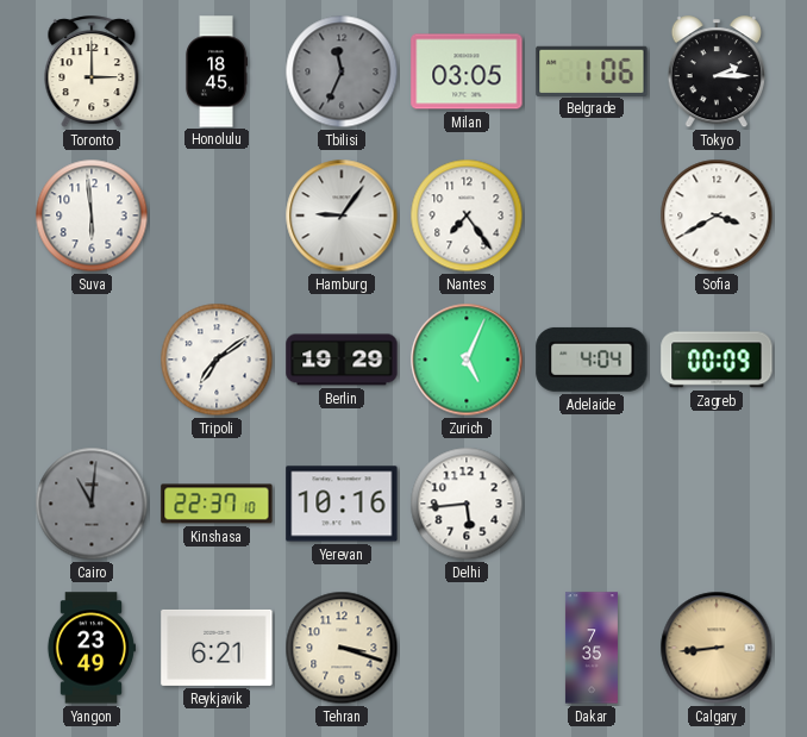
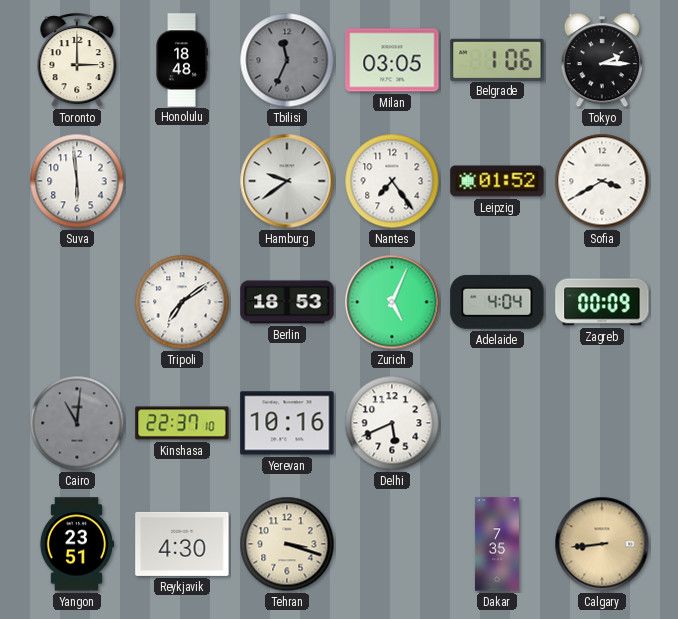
Honolulu: 18:45 -> 18:48 (182, 60)
Hamburg: 9:06 -> 9:39 (287, 181)
Leipzig: none -> 01:52 (497, 181)
Berlin: 19:29 -> 18:53 (287, 302)
Delhi: 5:44 -> 5:41 (392, 423)
Yangon: 23:49 -> 23:51 (76, 544)
Reykjavik: 6:21 -> 4:30 (182, 544)
